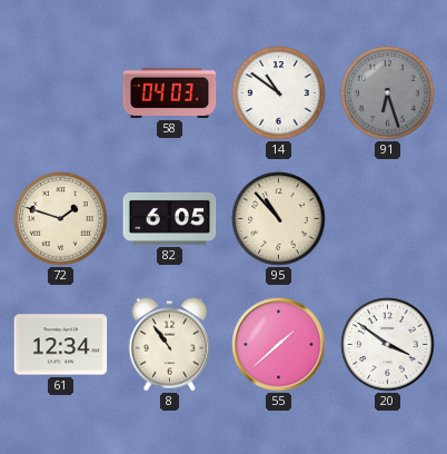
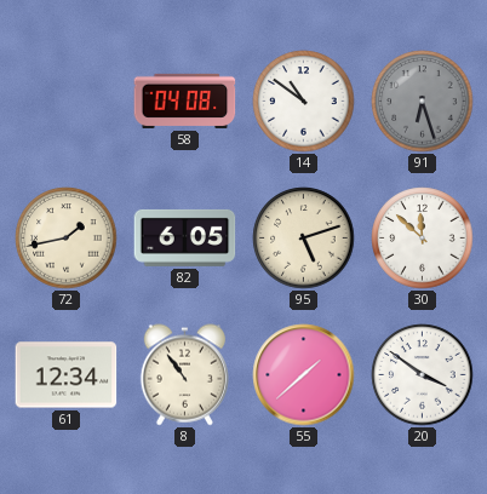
58: 04:03 -> 04:08 (185, 100)
72: 1:48 -> 1:43 (67, 239)
95: 10:53 -> 5:12 (304, 239)
30: none -> 11:52 (423, 239)
